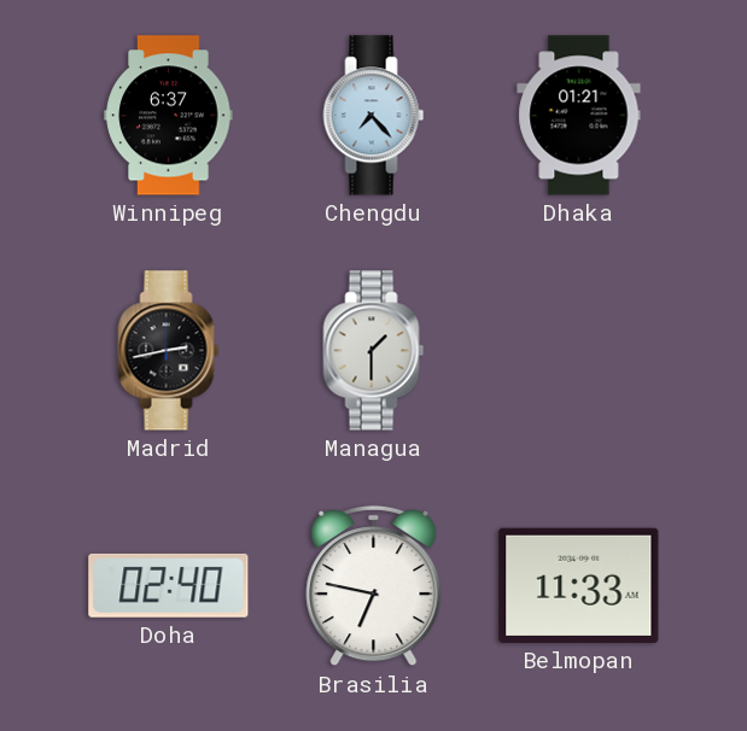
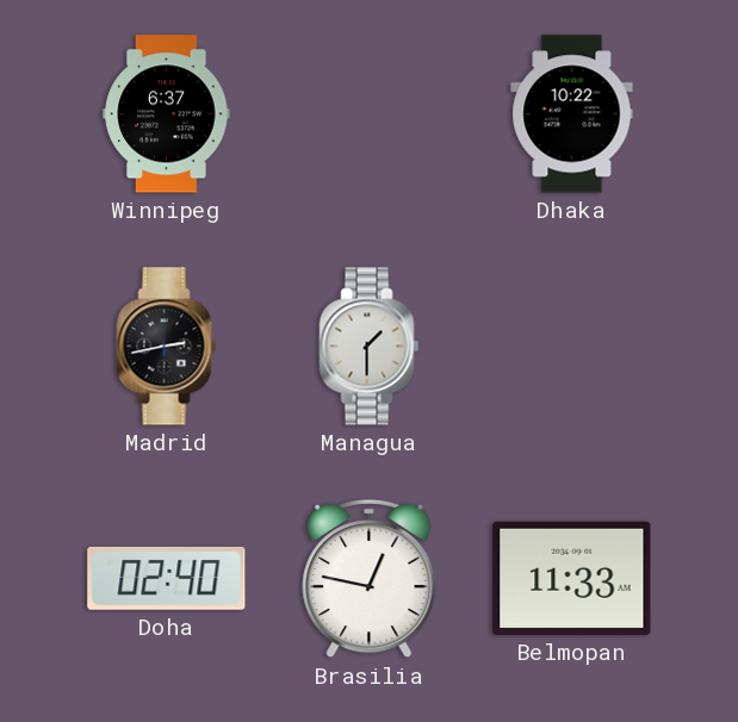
Chengdu: 7:23 -> none (374, 116)
Dhaka: 01:21 -> 10:22 (572, 114)
Brasilia: 6:47 -> 12:47 (370, 579)
